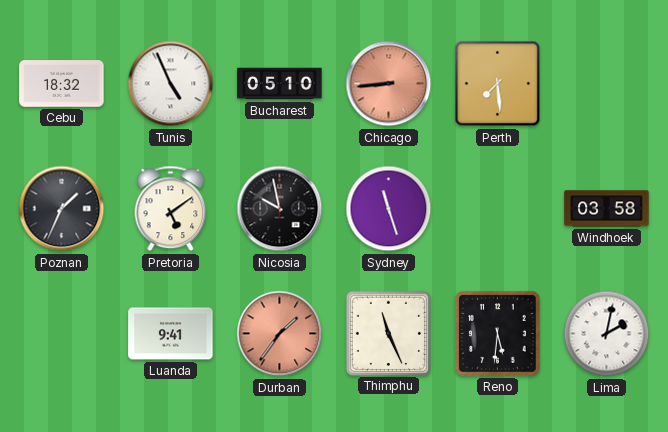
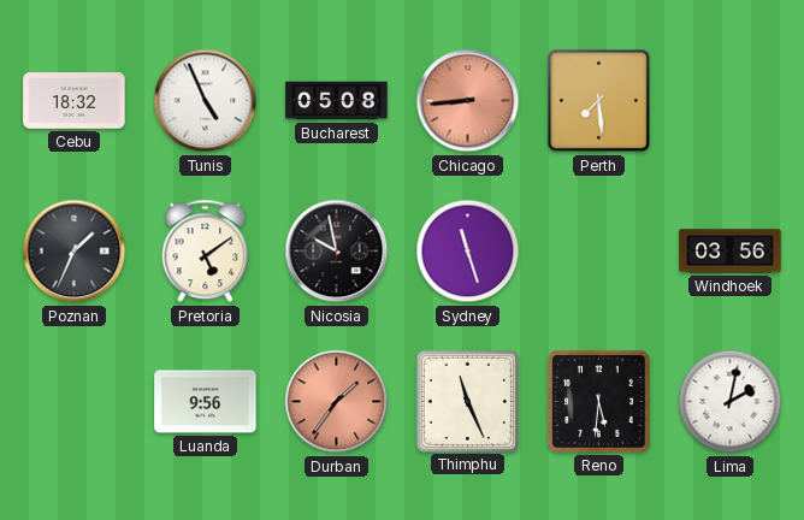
Bucharest: 05:10 -> 05:08 (337, 101)
Windhoek: 03:58 -> 03:56 (731, 252)
Luanda: 9:41 -> 9:56 (206, 402)
